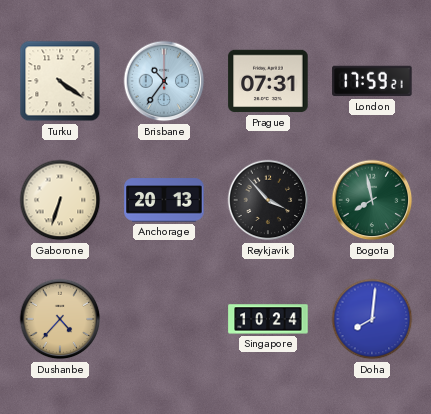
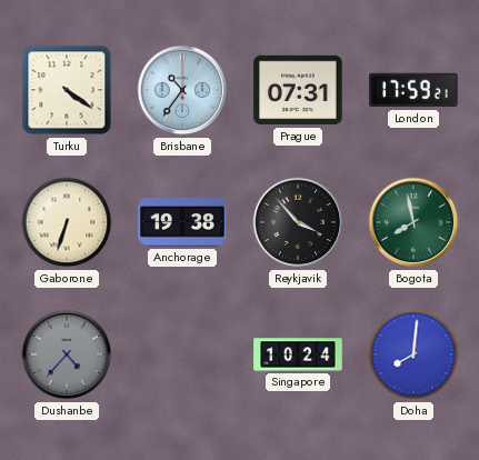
Anchorage: 20:13 -> 19:38 (182, 222)
Dushanbe dial: champagne -> grey (67, 354)
